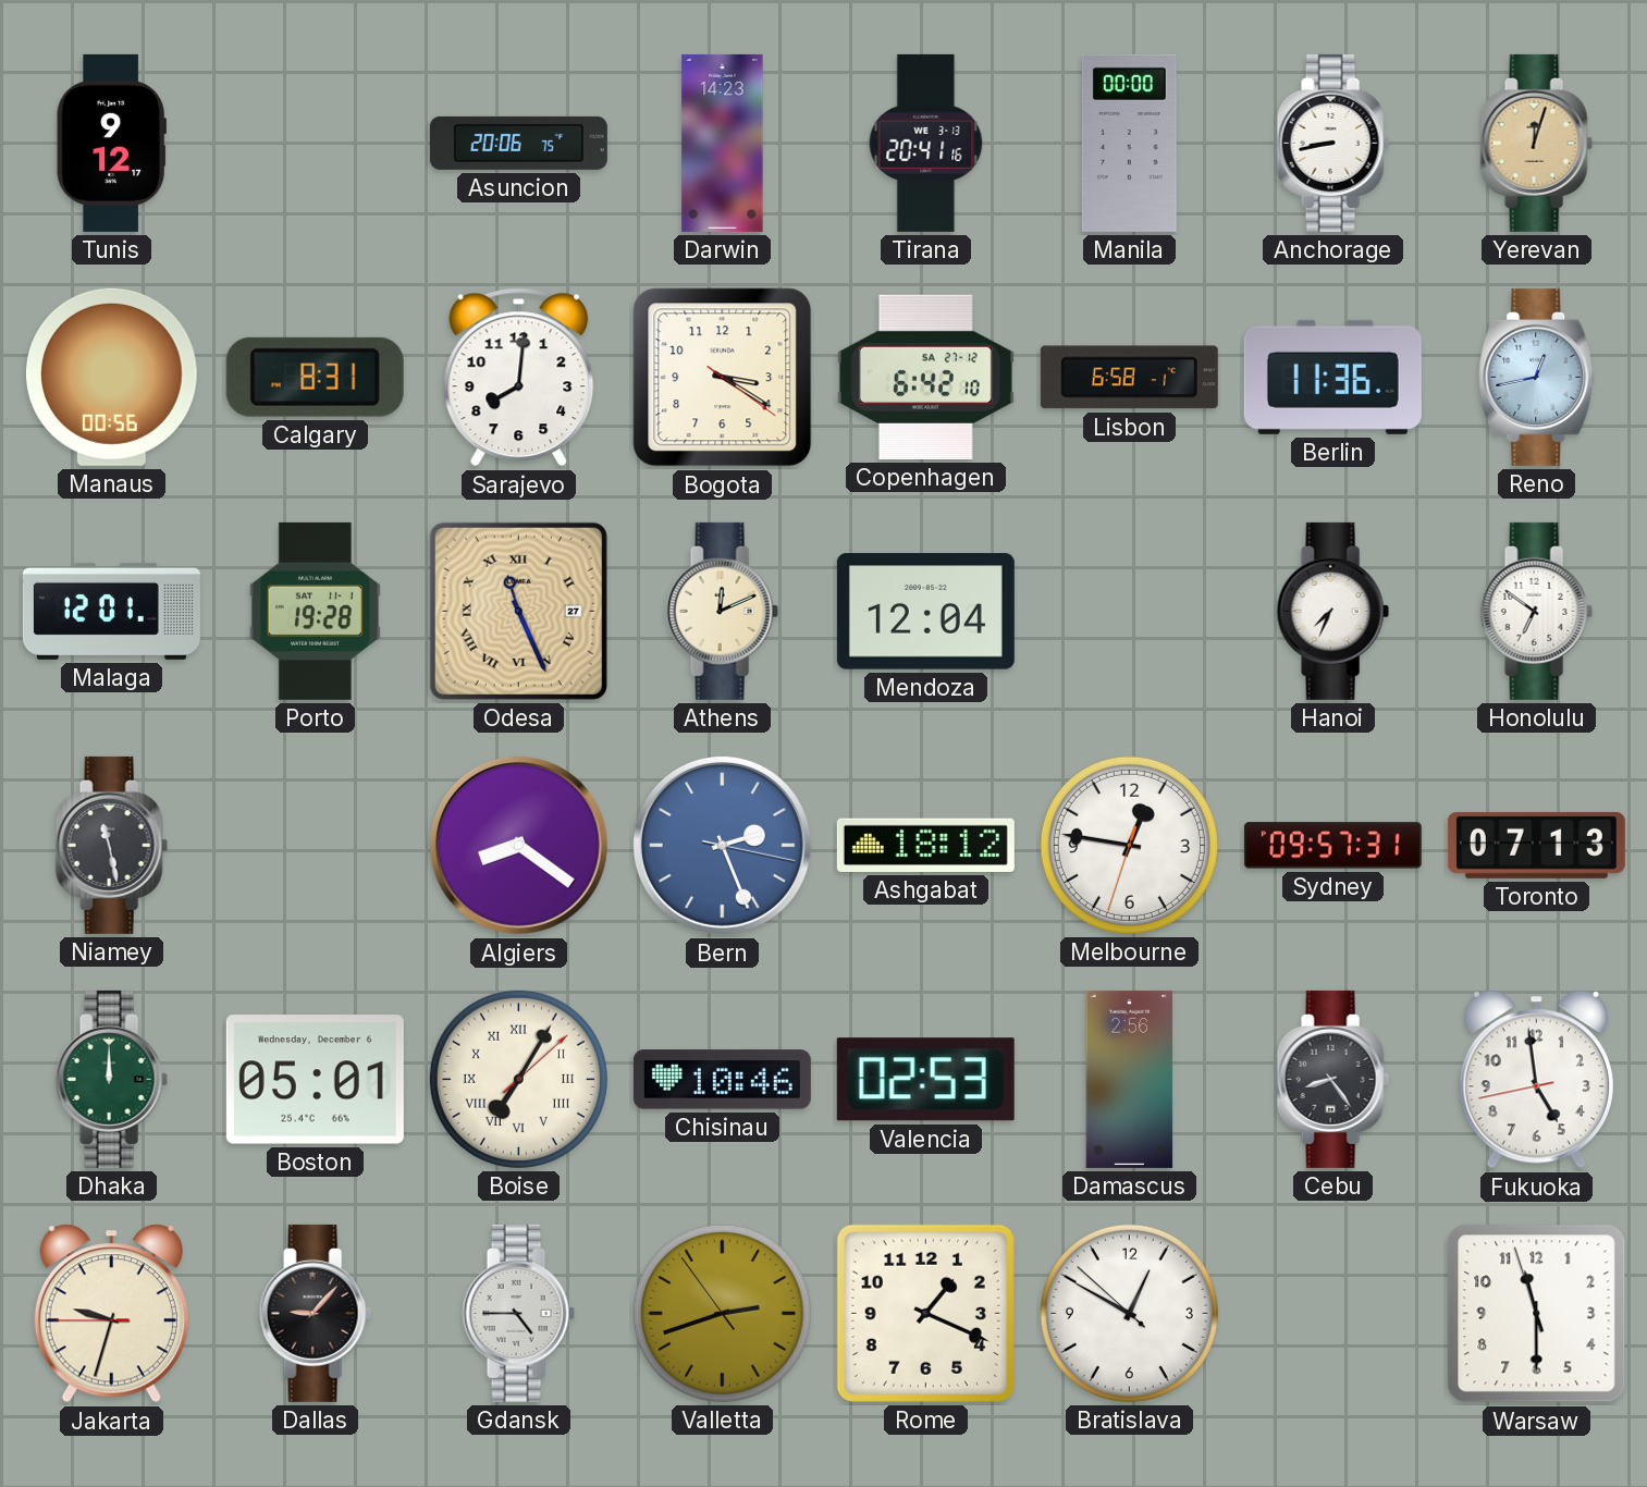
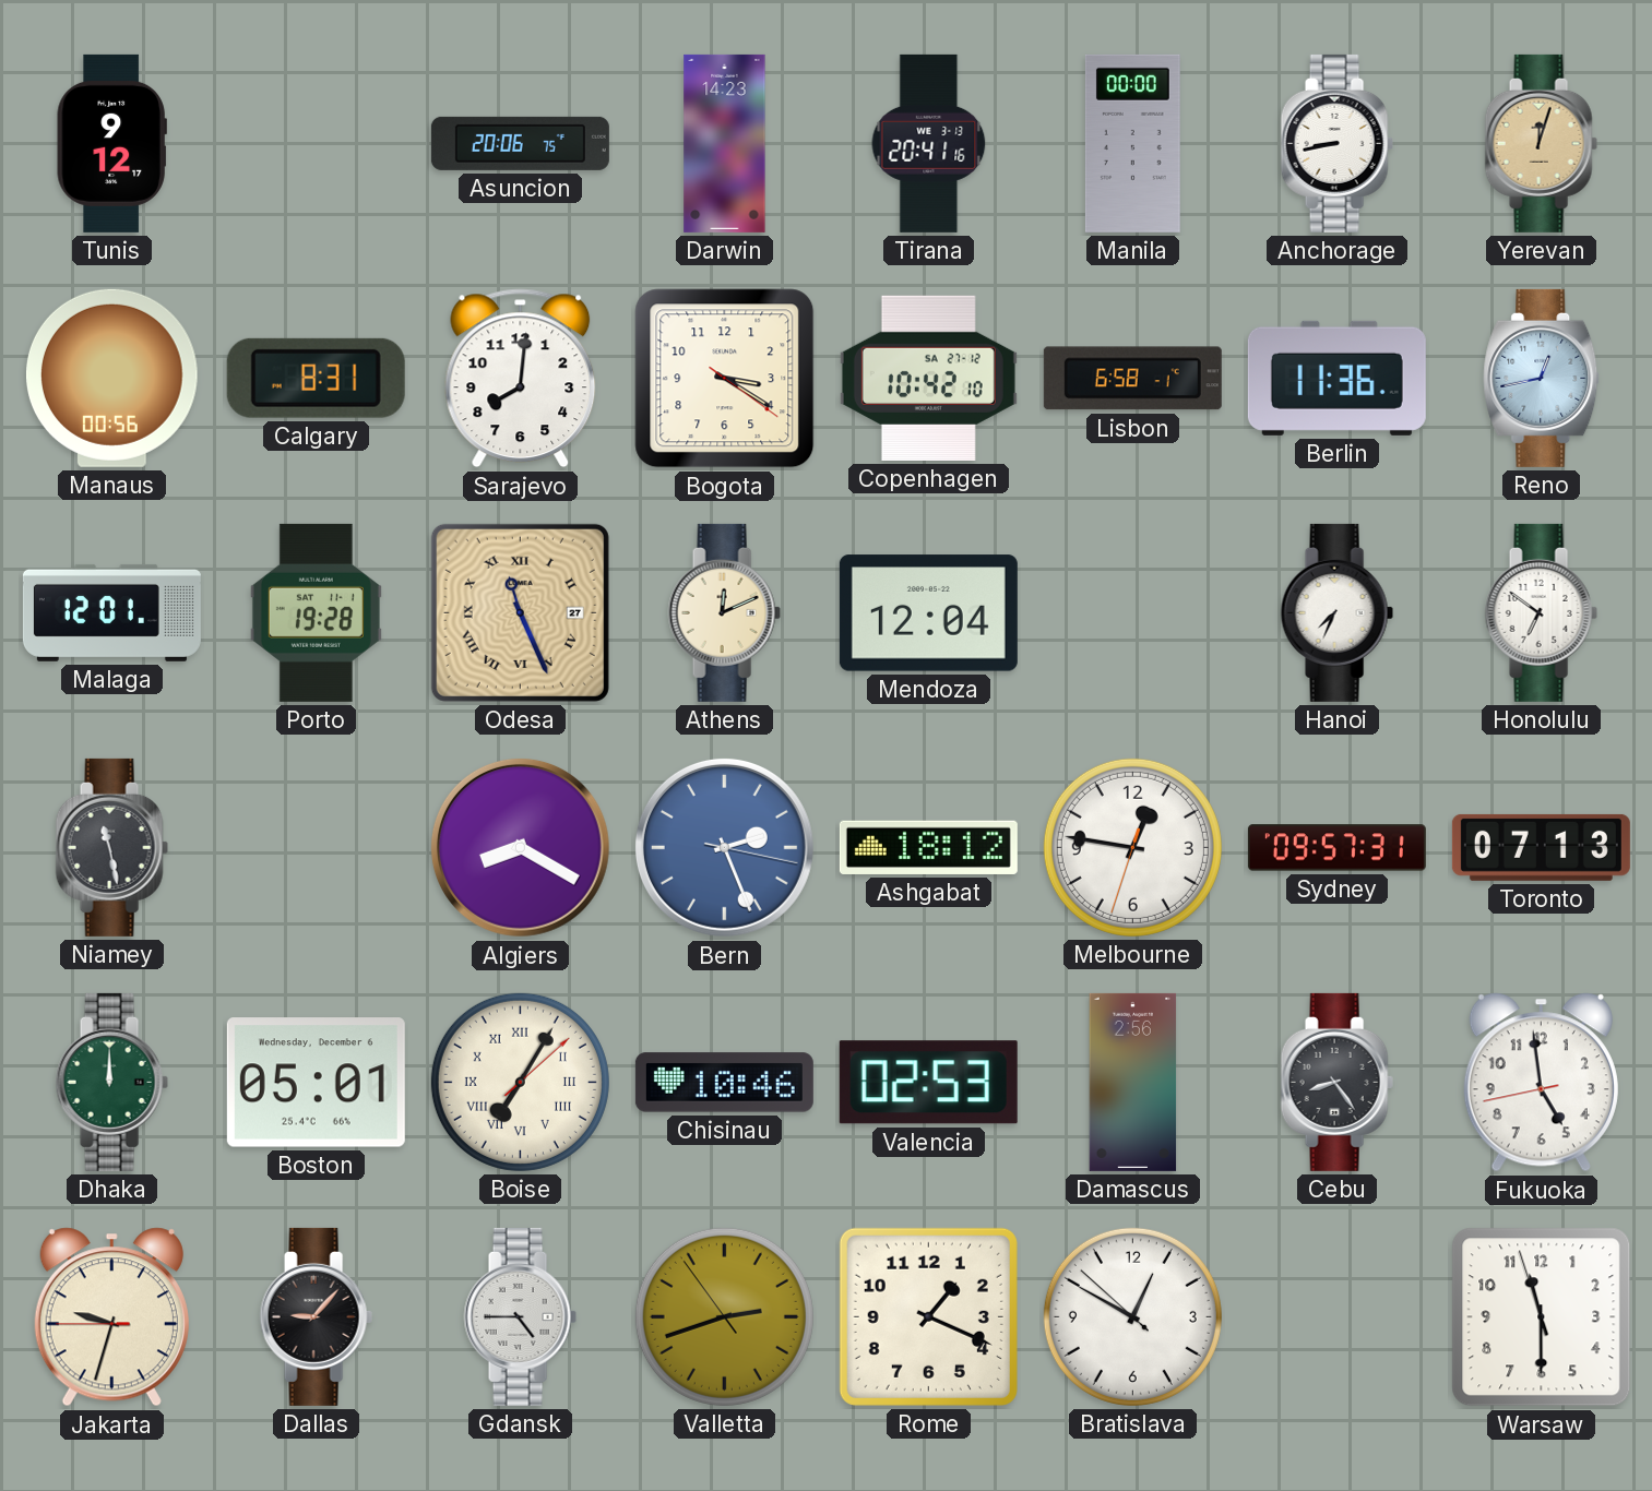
Copenhagen: 6:42 -> 10:42 (928, 378)
Algiers: 8:21 -> 8:20 (520, 847)
